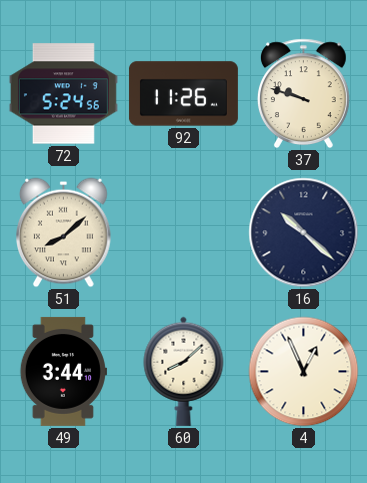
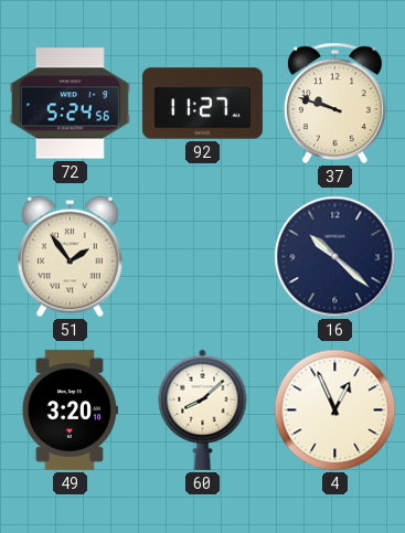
92: 11:26 -> 11:27 (202, 104)
51: 8:08 -> 1:54 (71, 257)
49: 3:44 -> 3:20 (70, 409)
